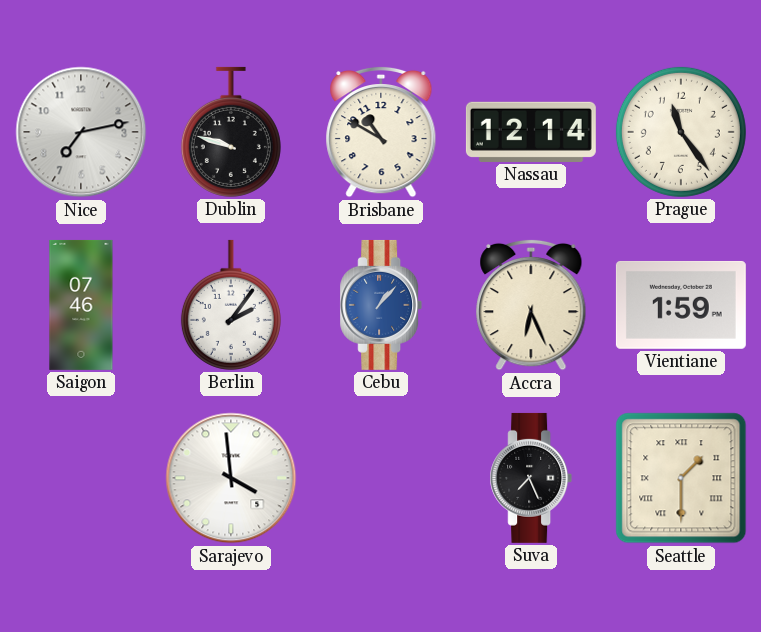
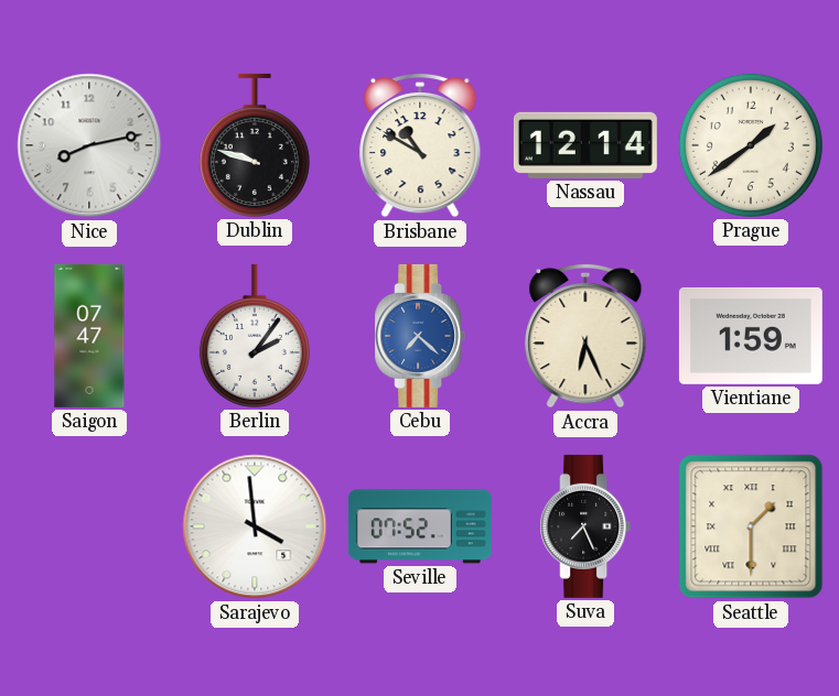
Nice: 7:13 -> 8:13 (89, 145)
Prague: 11:24 -> 1:39 (751, 145)
Saigon: 07:46 -> 07:47 (89, 336)
Cebu: 1:07 -> 7:22 (420, 336)
Seville: none -> 07:52 (420, 526)
